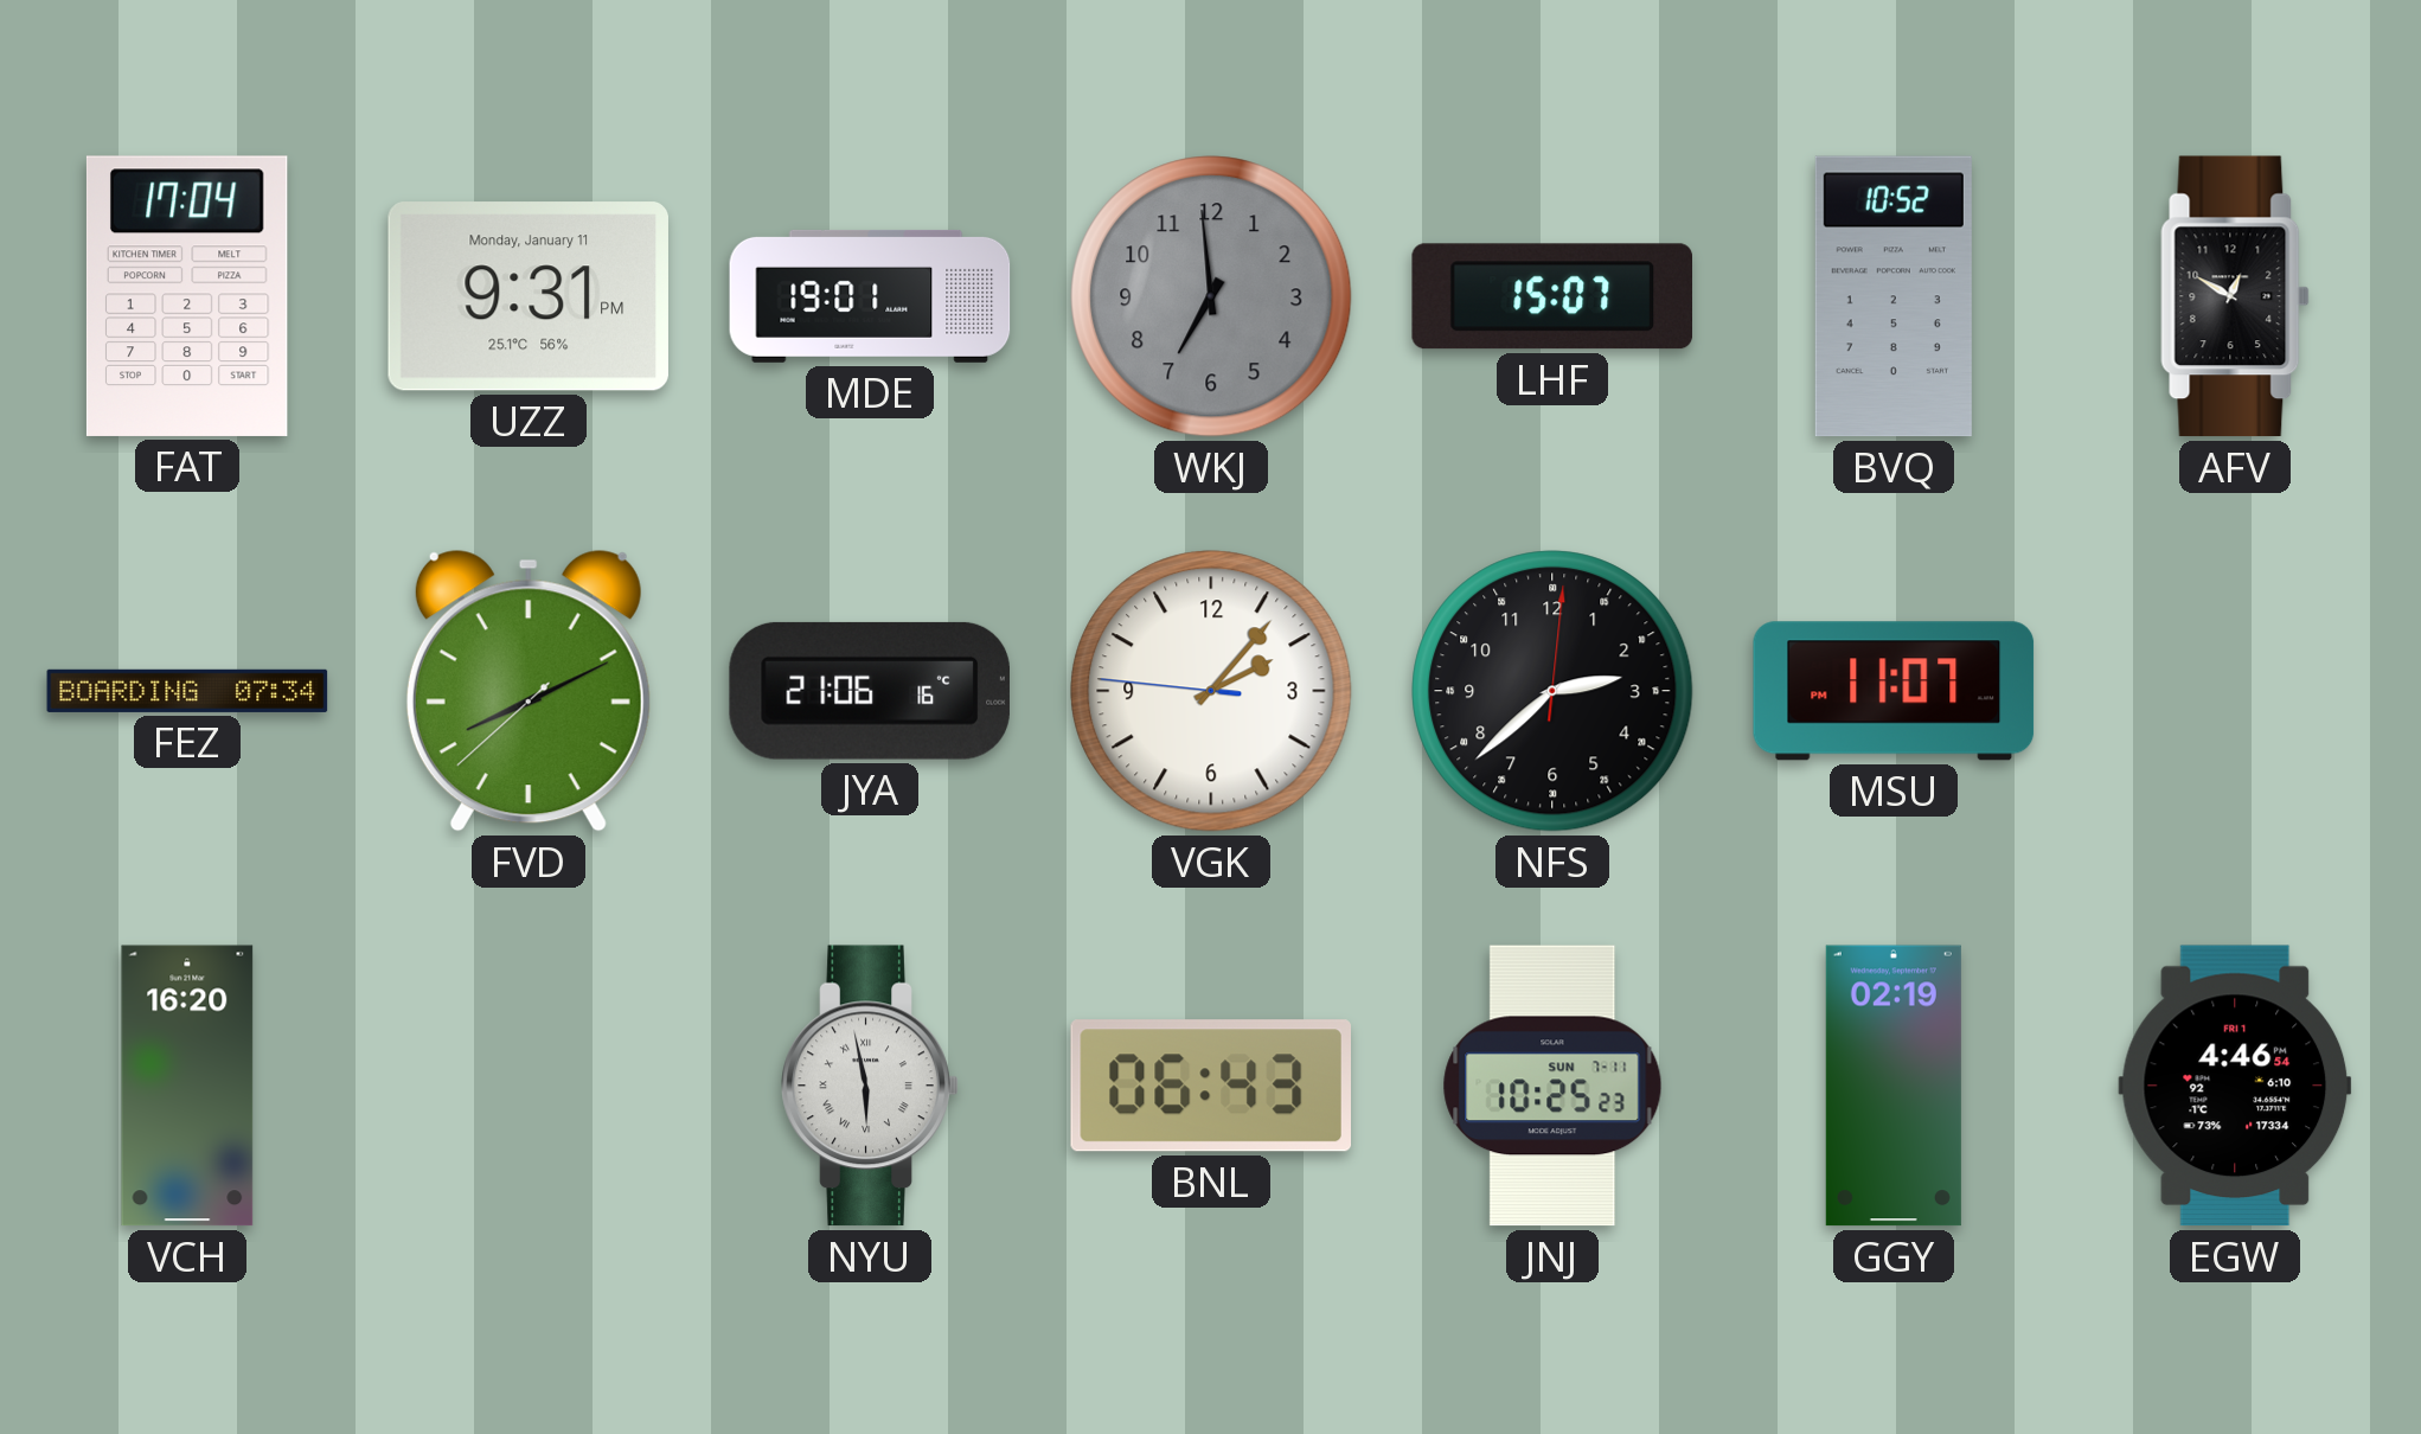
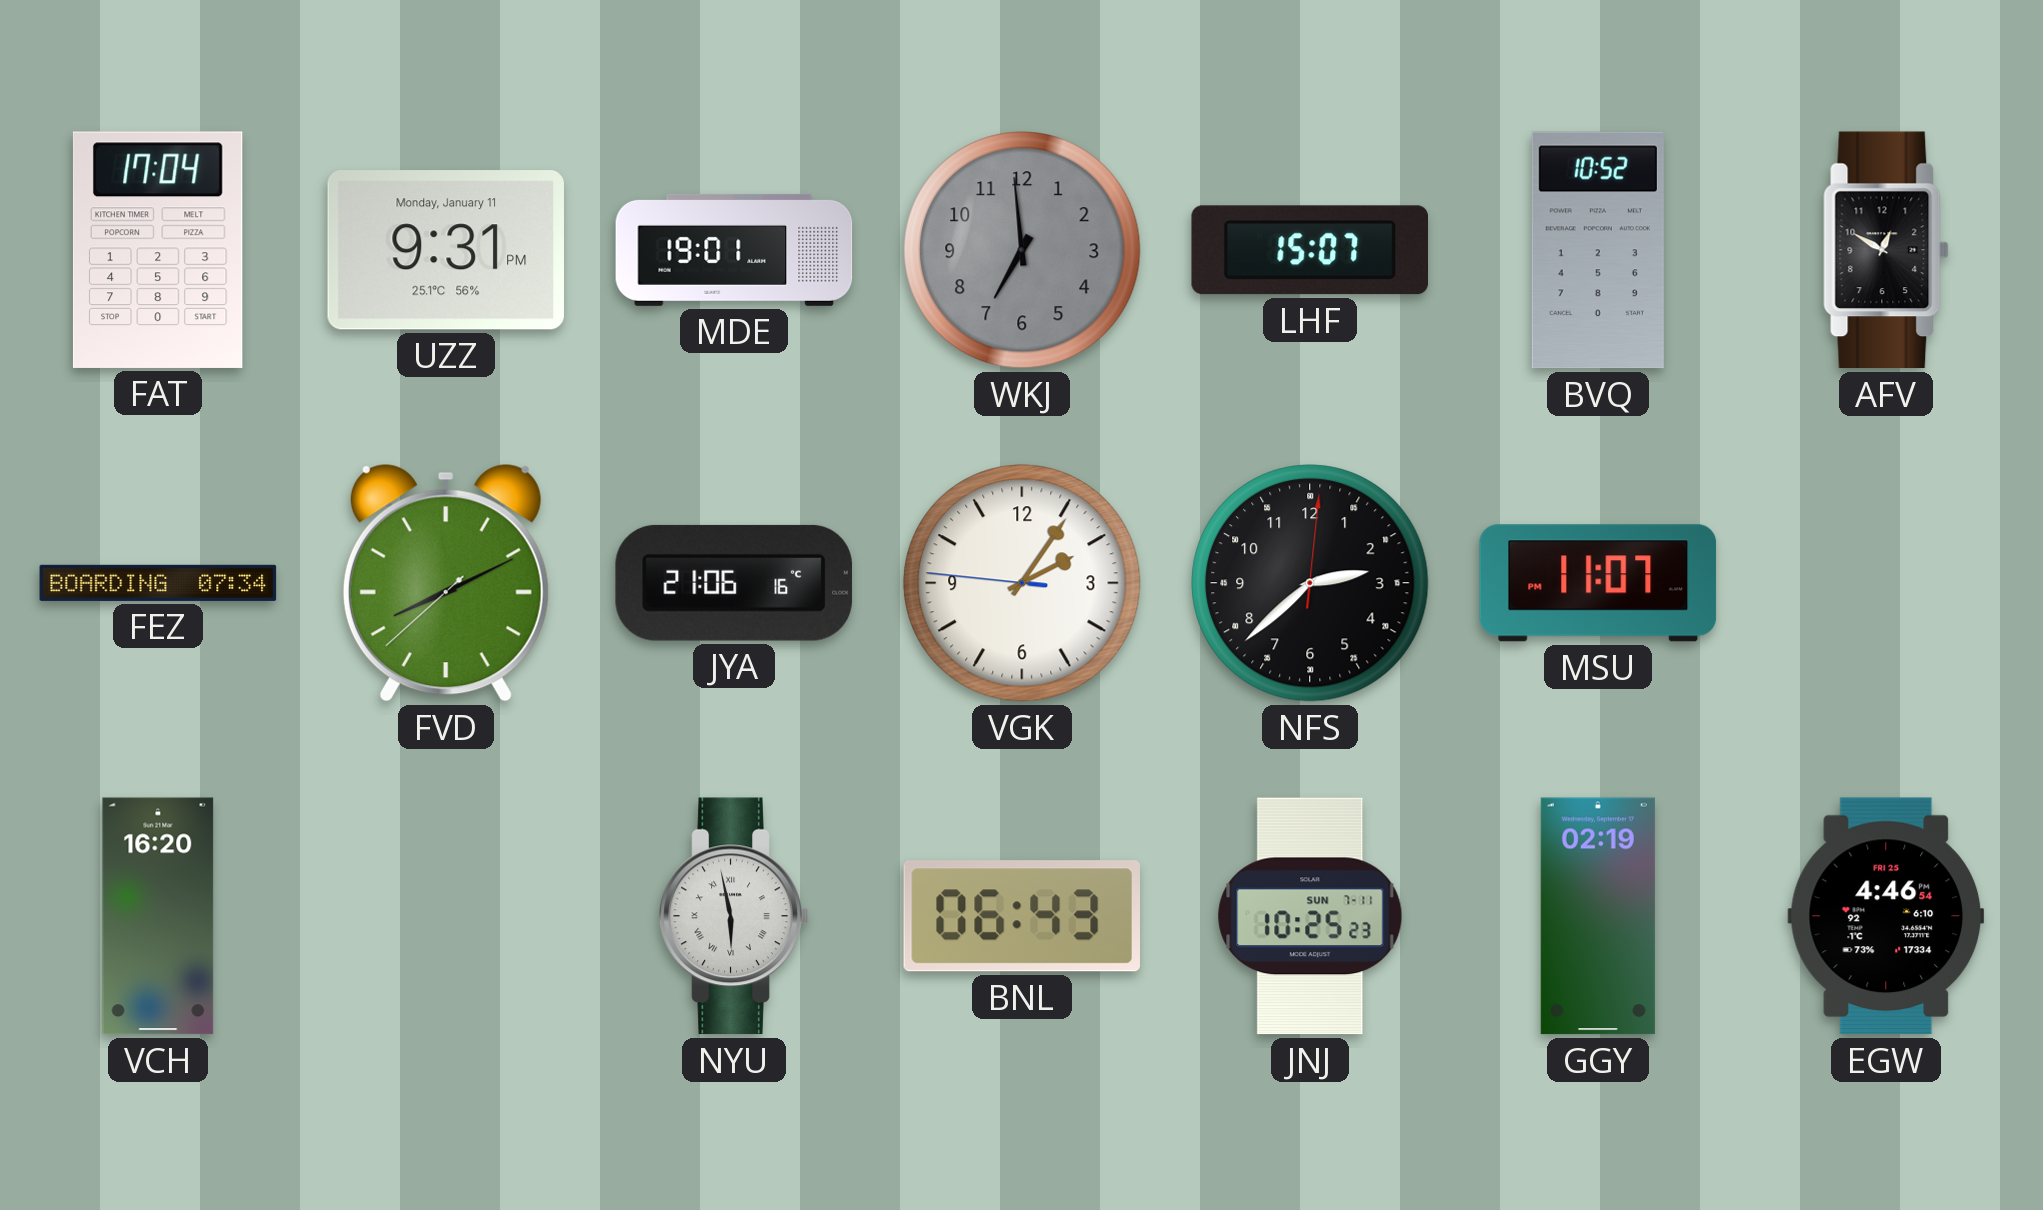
VGK: 2:06 -> 2:05 (1022, 583)
EGW date: FRI 1 -> FRI 25 (1886, 916)
